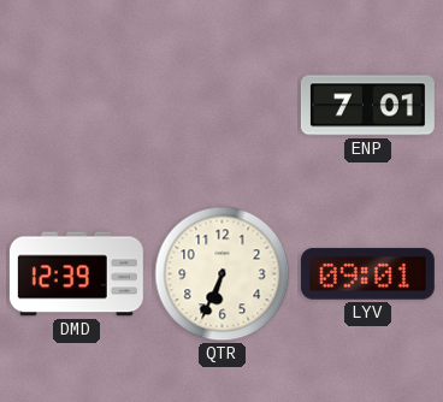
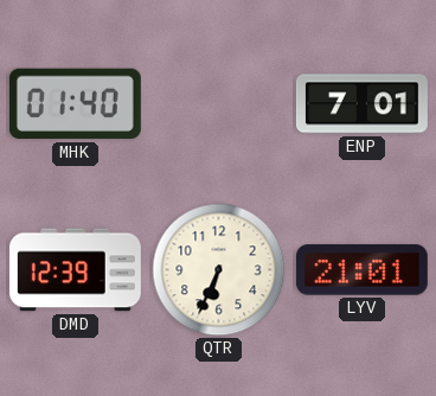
MHK: none -> 01:40 (75, 104)
LYV: 09:01 -> 21:01 (361, 270)
